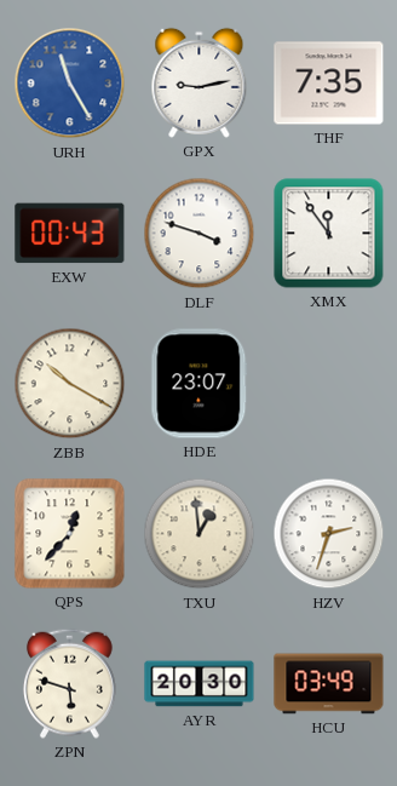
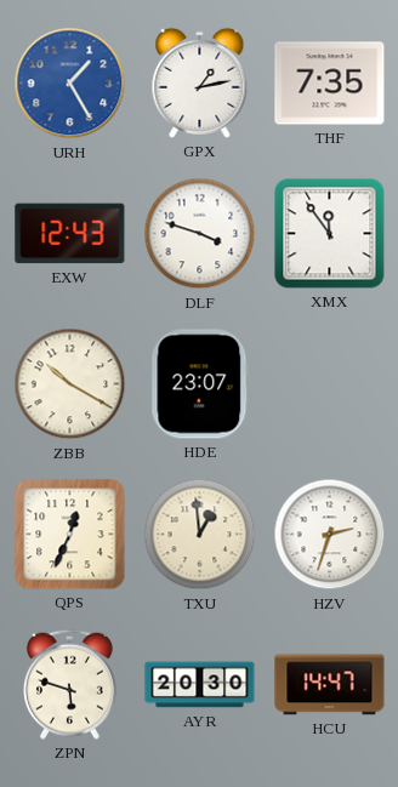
URH: 11:25 -> 1:25 (70, 84)
GPX: 9:13 -> 1:13 (200, 82)
EXW: 00:43 -> 12:43 (70, 234)
QPS: 12:37 -> 12:34 (70, 535)
HCU: 03:49 -> 14:47 (330, 685)
